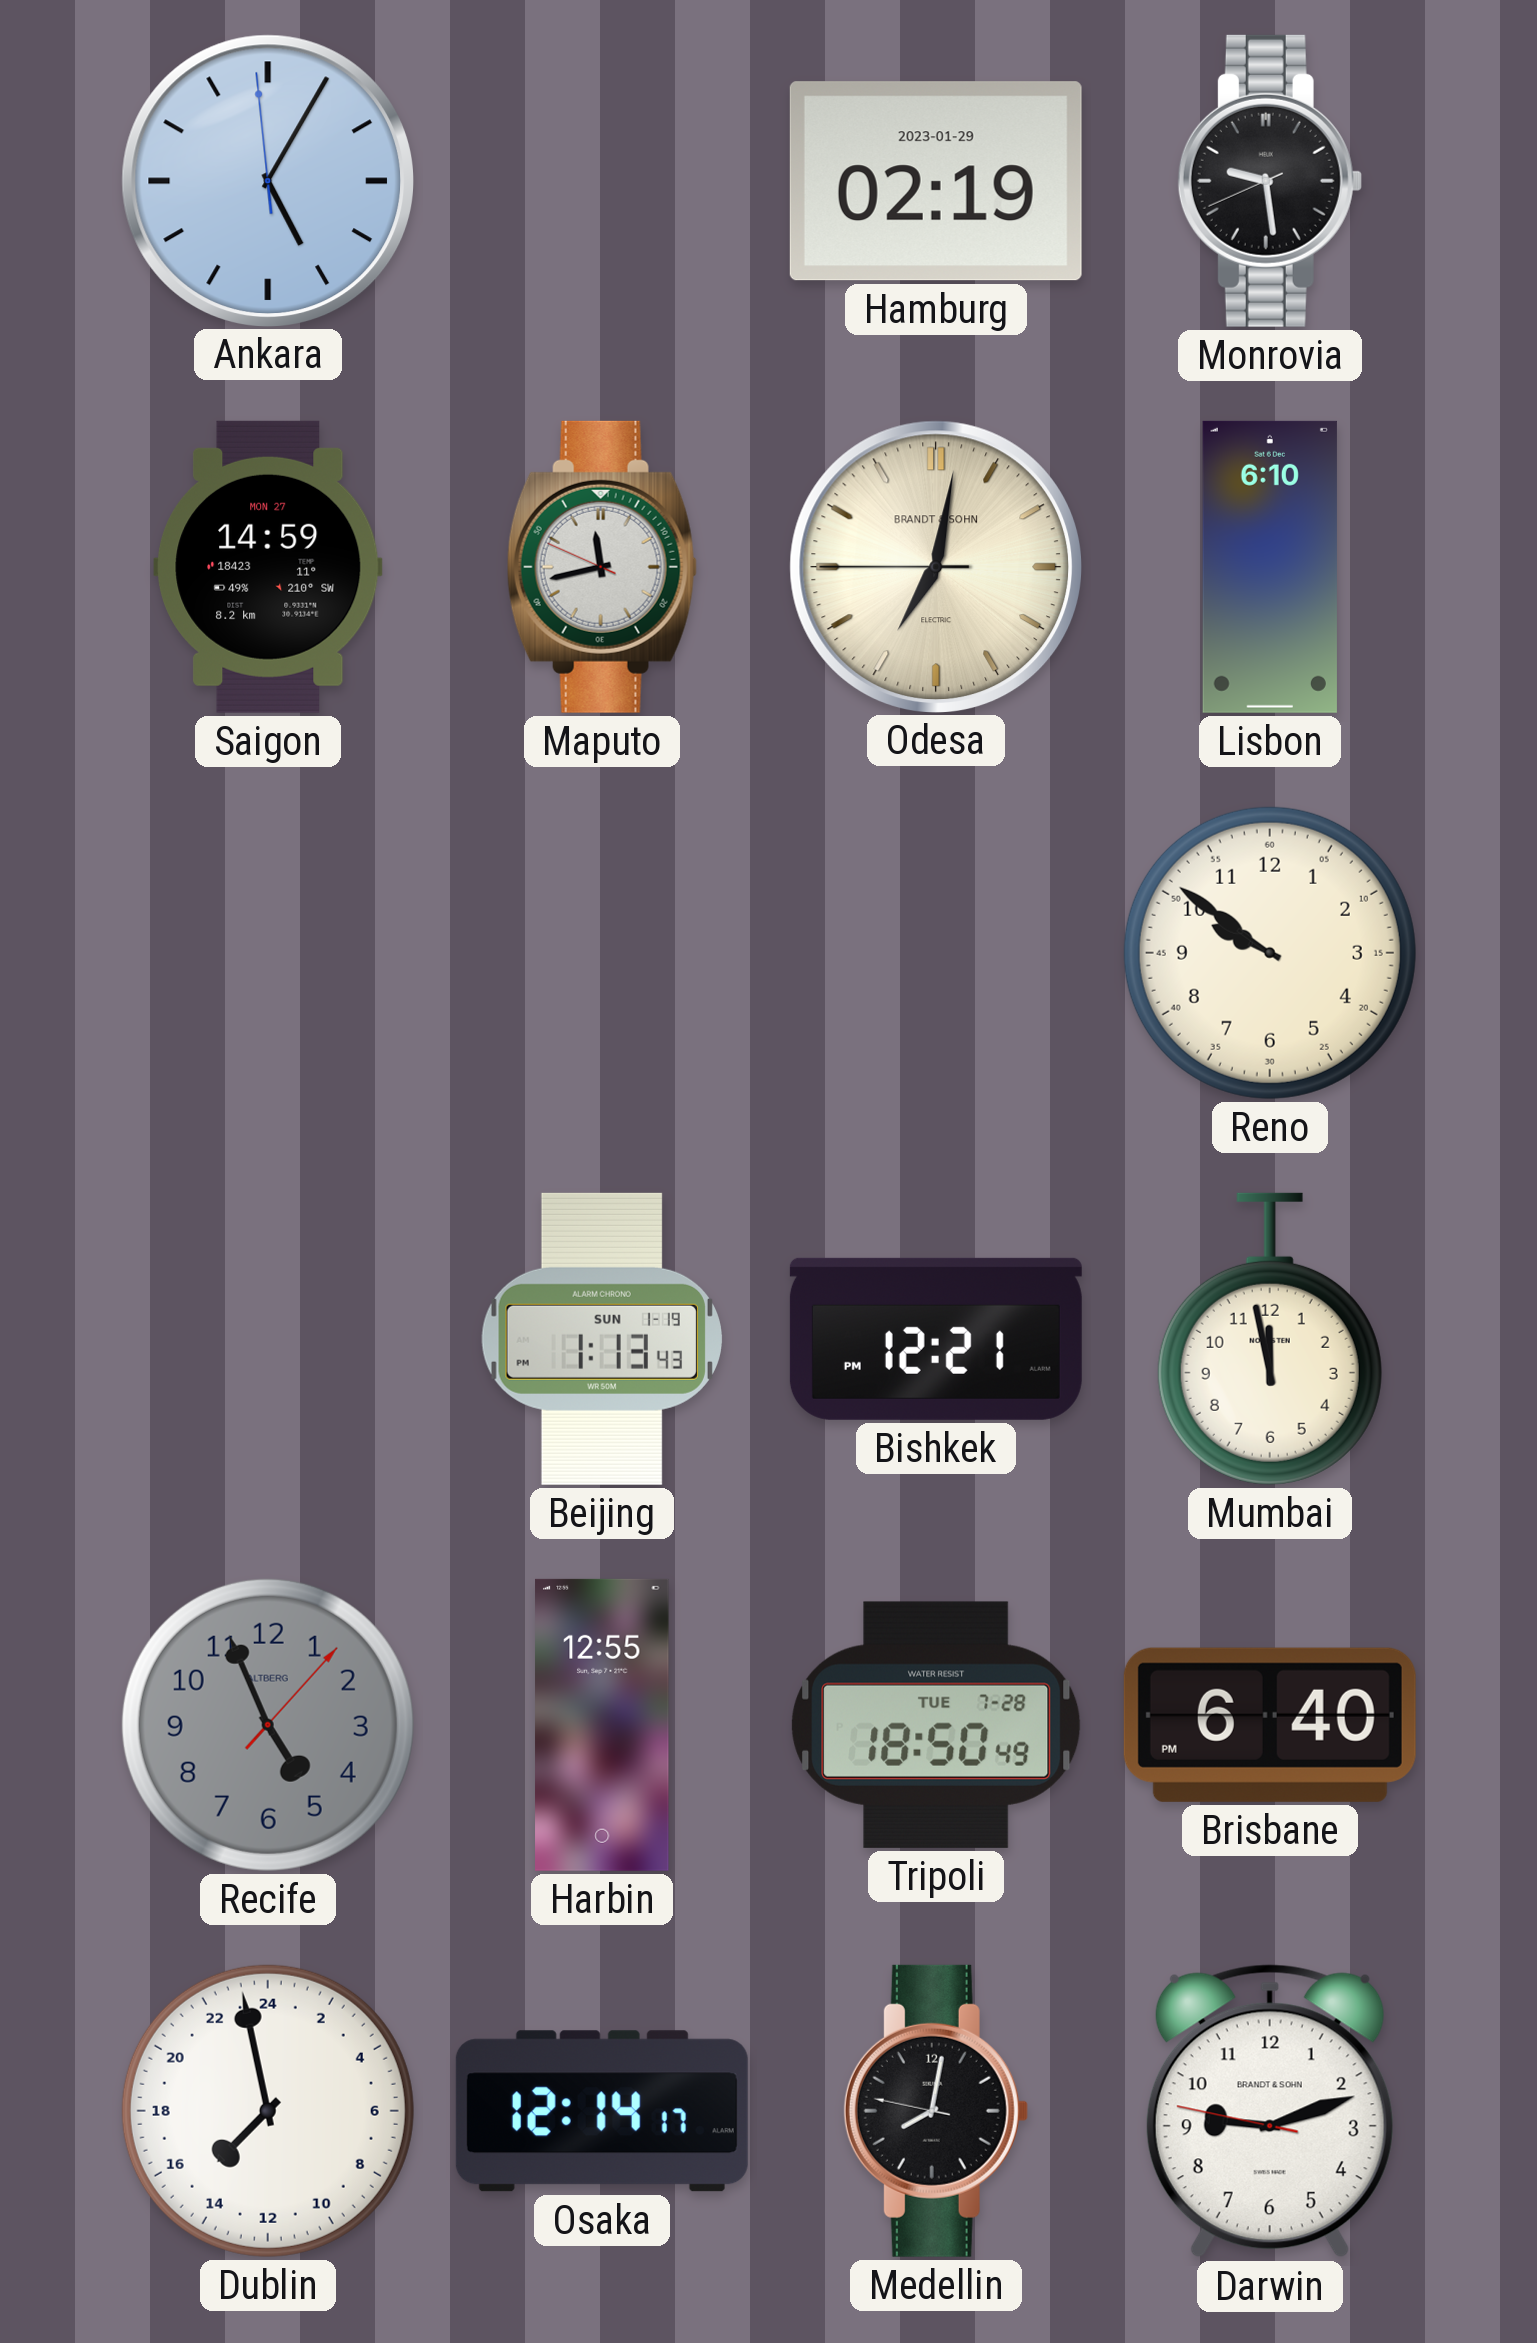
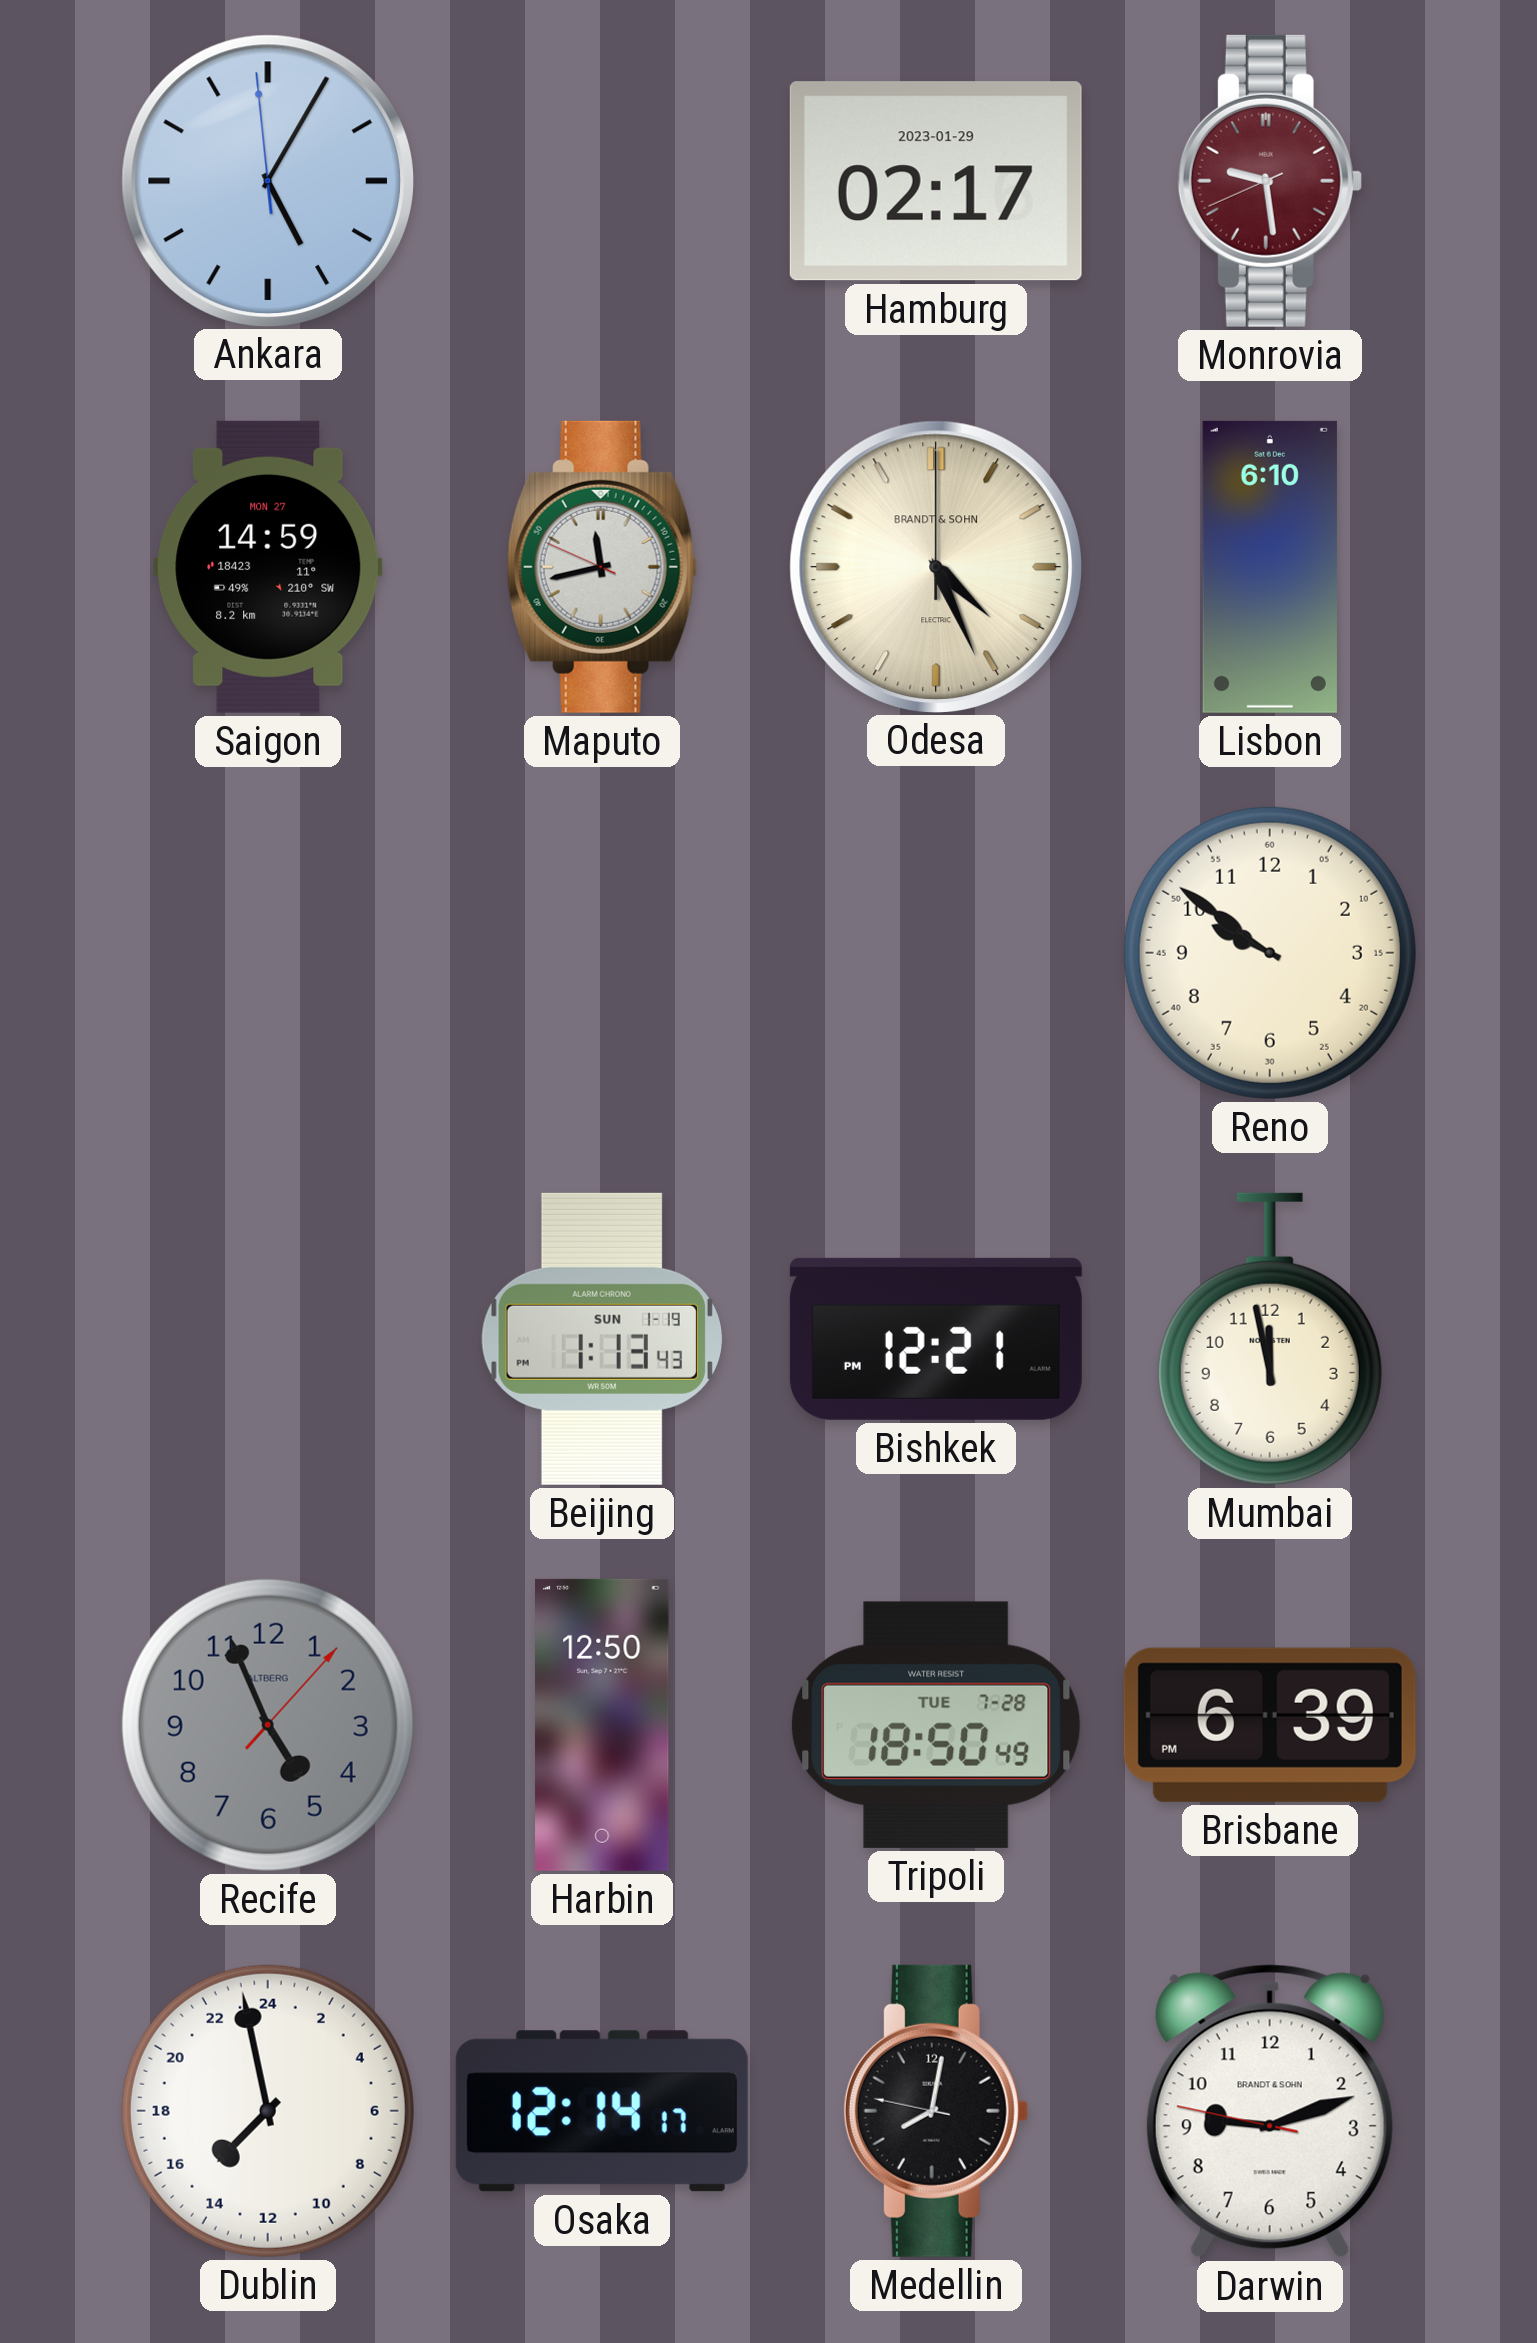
Hamburg: 02:19 -> 02:17 (936, 181)
Monrovia dial: black -> burgundy (1270, 181)
Odesa: 7:01 -> 4:26 (935, 566)
Harbin: 12:55 -> 12:50 (602, 1725)
Brisbane: 6:40 -> 6:39 (1270, 1725)
